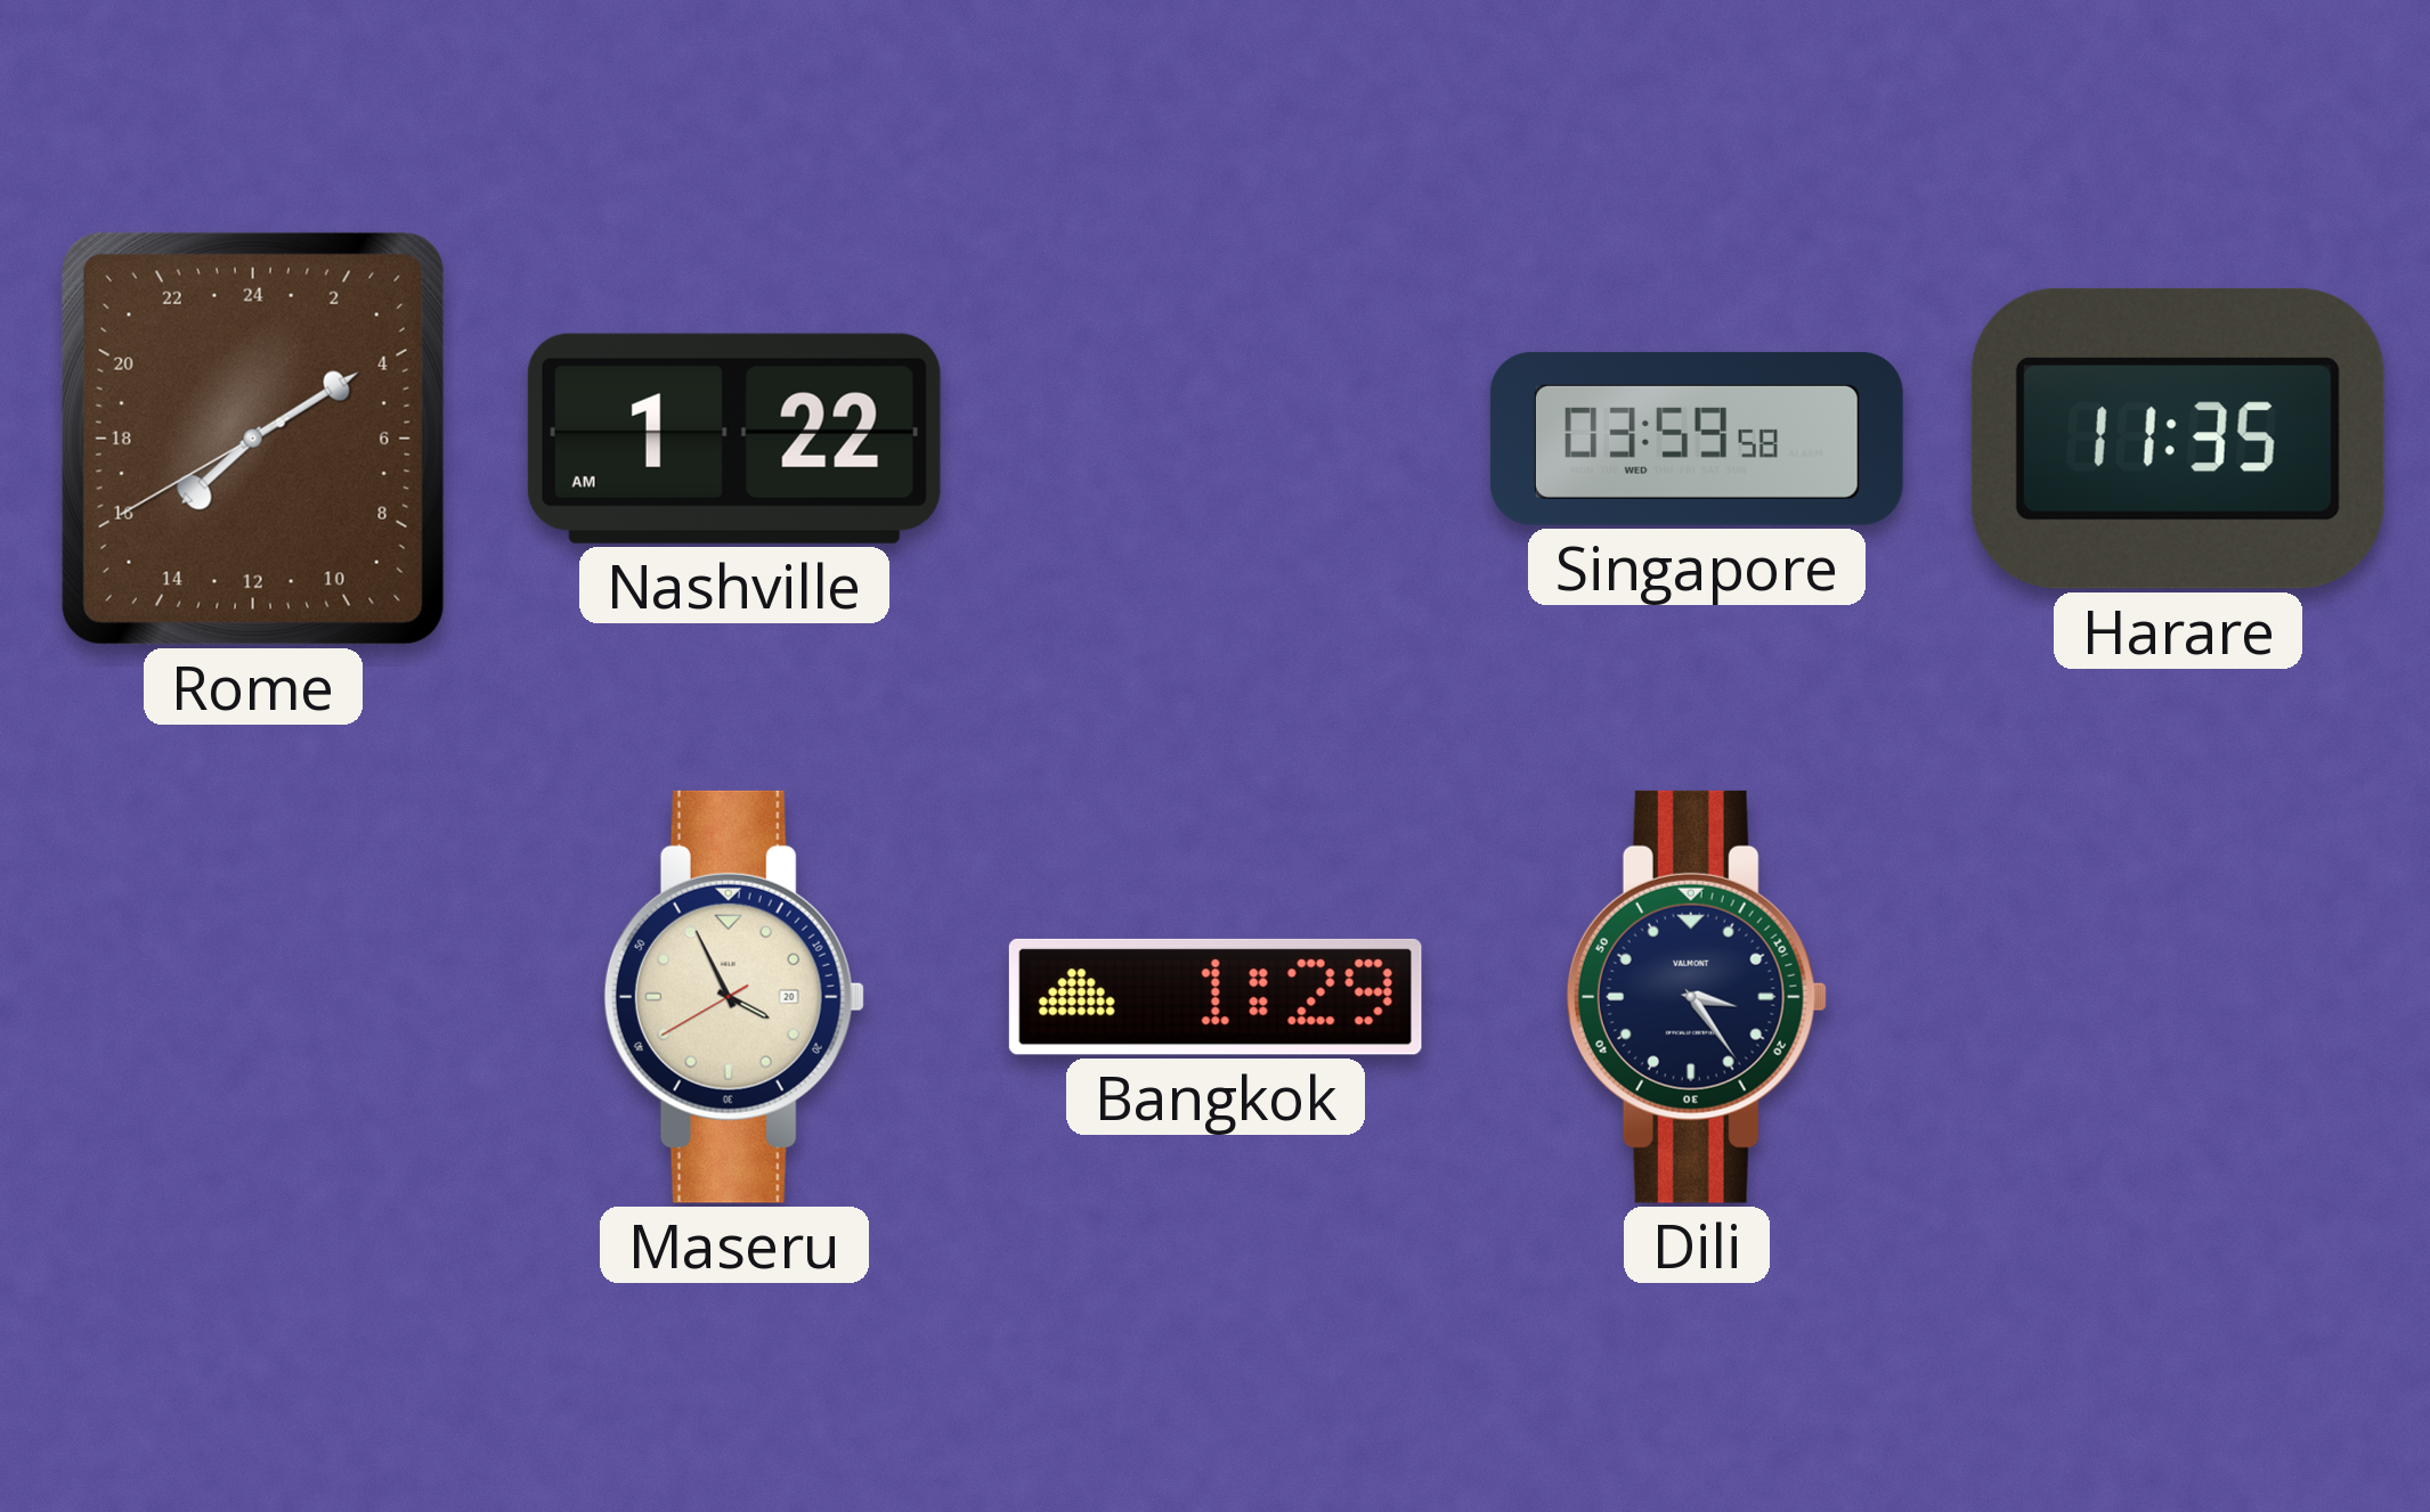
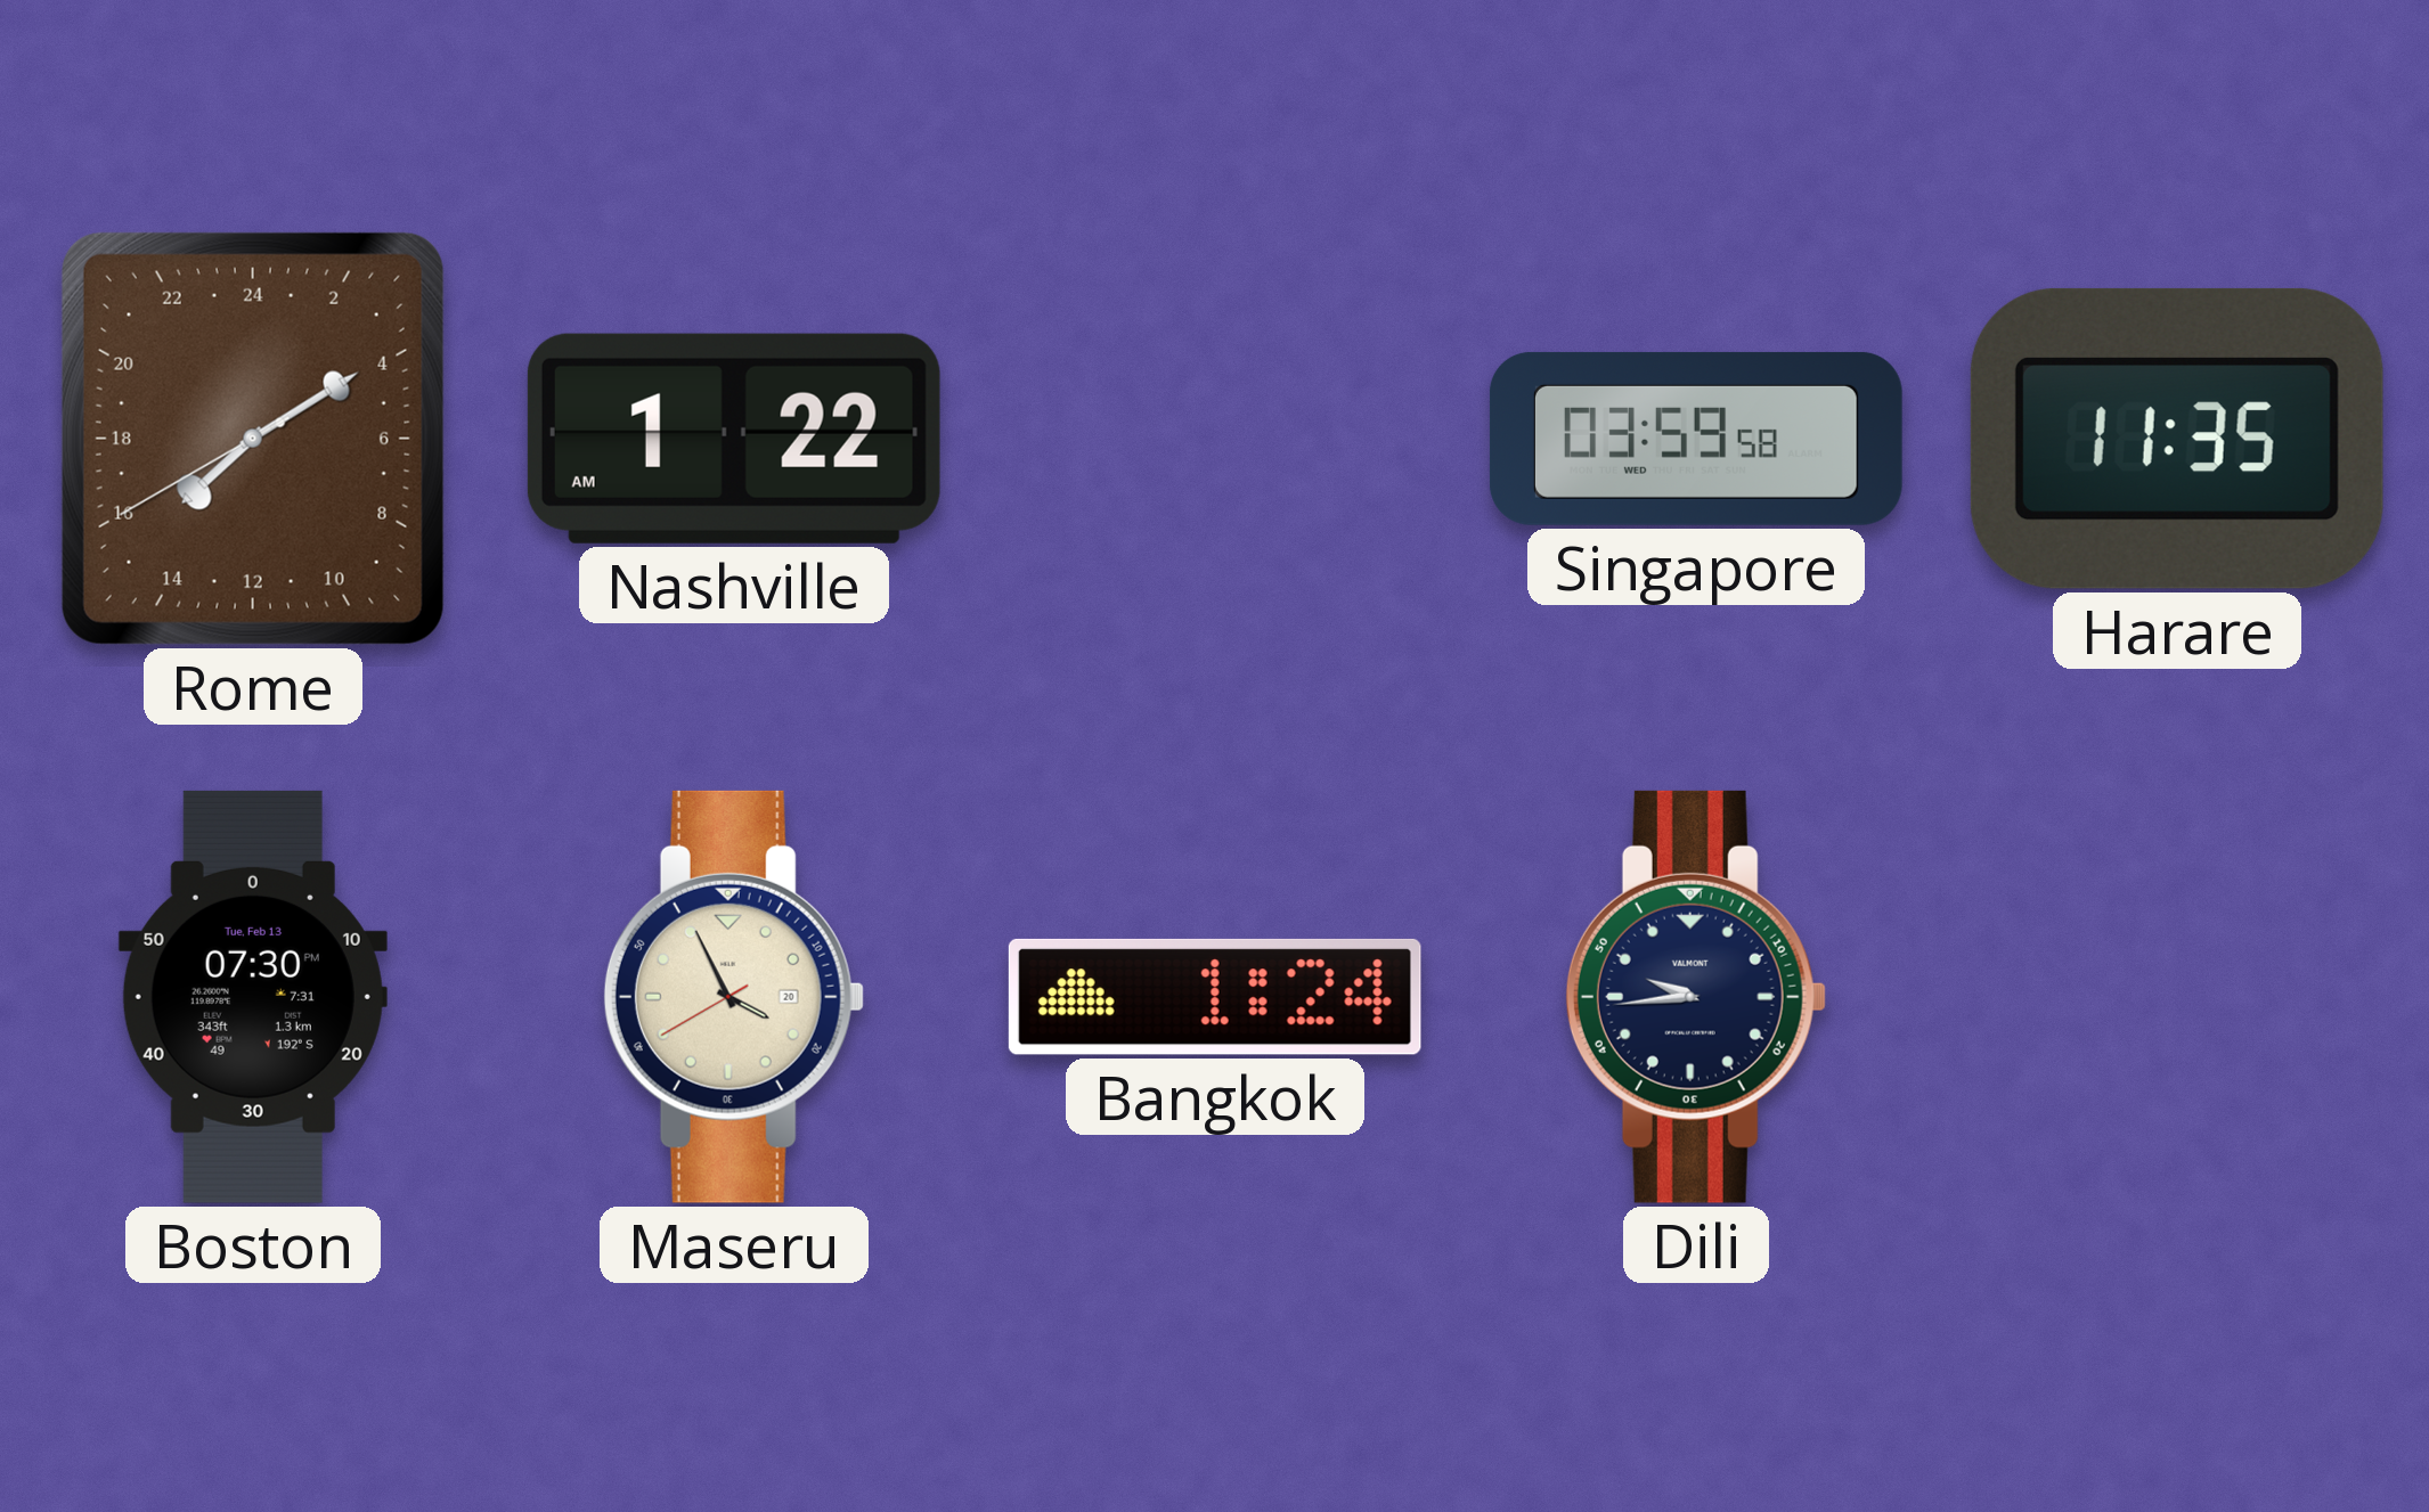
Boston: none -> 07:30 (253, 997)
Bangkok: 1:29 -> 1:24 (1215, 997)
Dili: 3:24 -> 9:44 (1696, 997)
